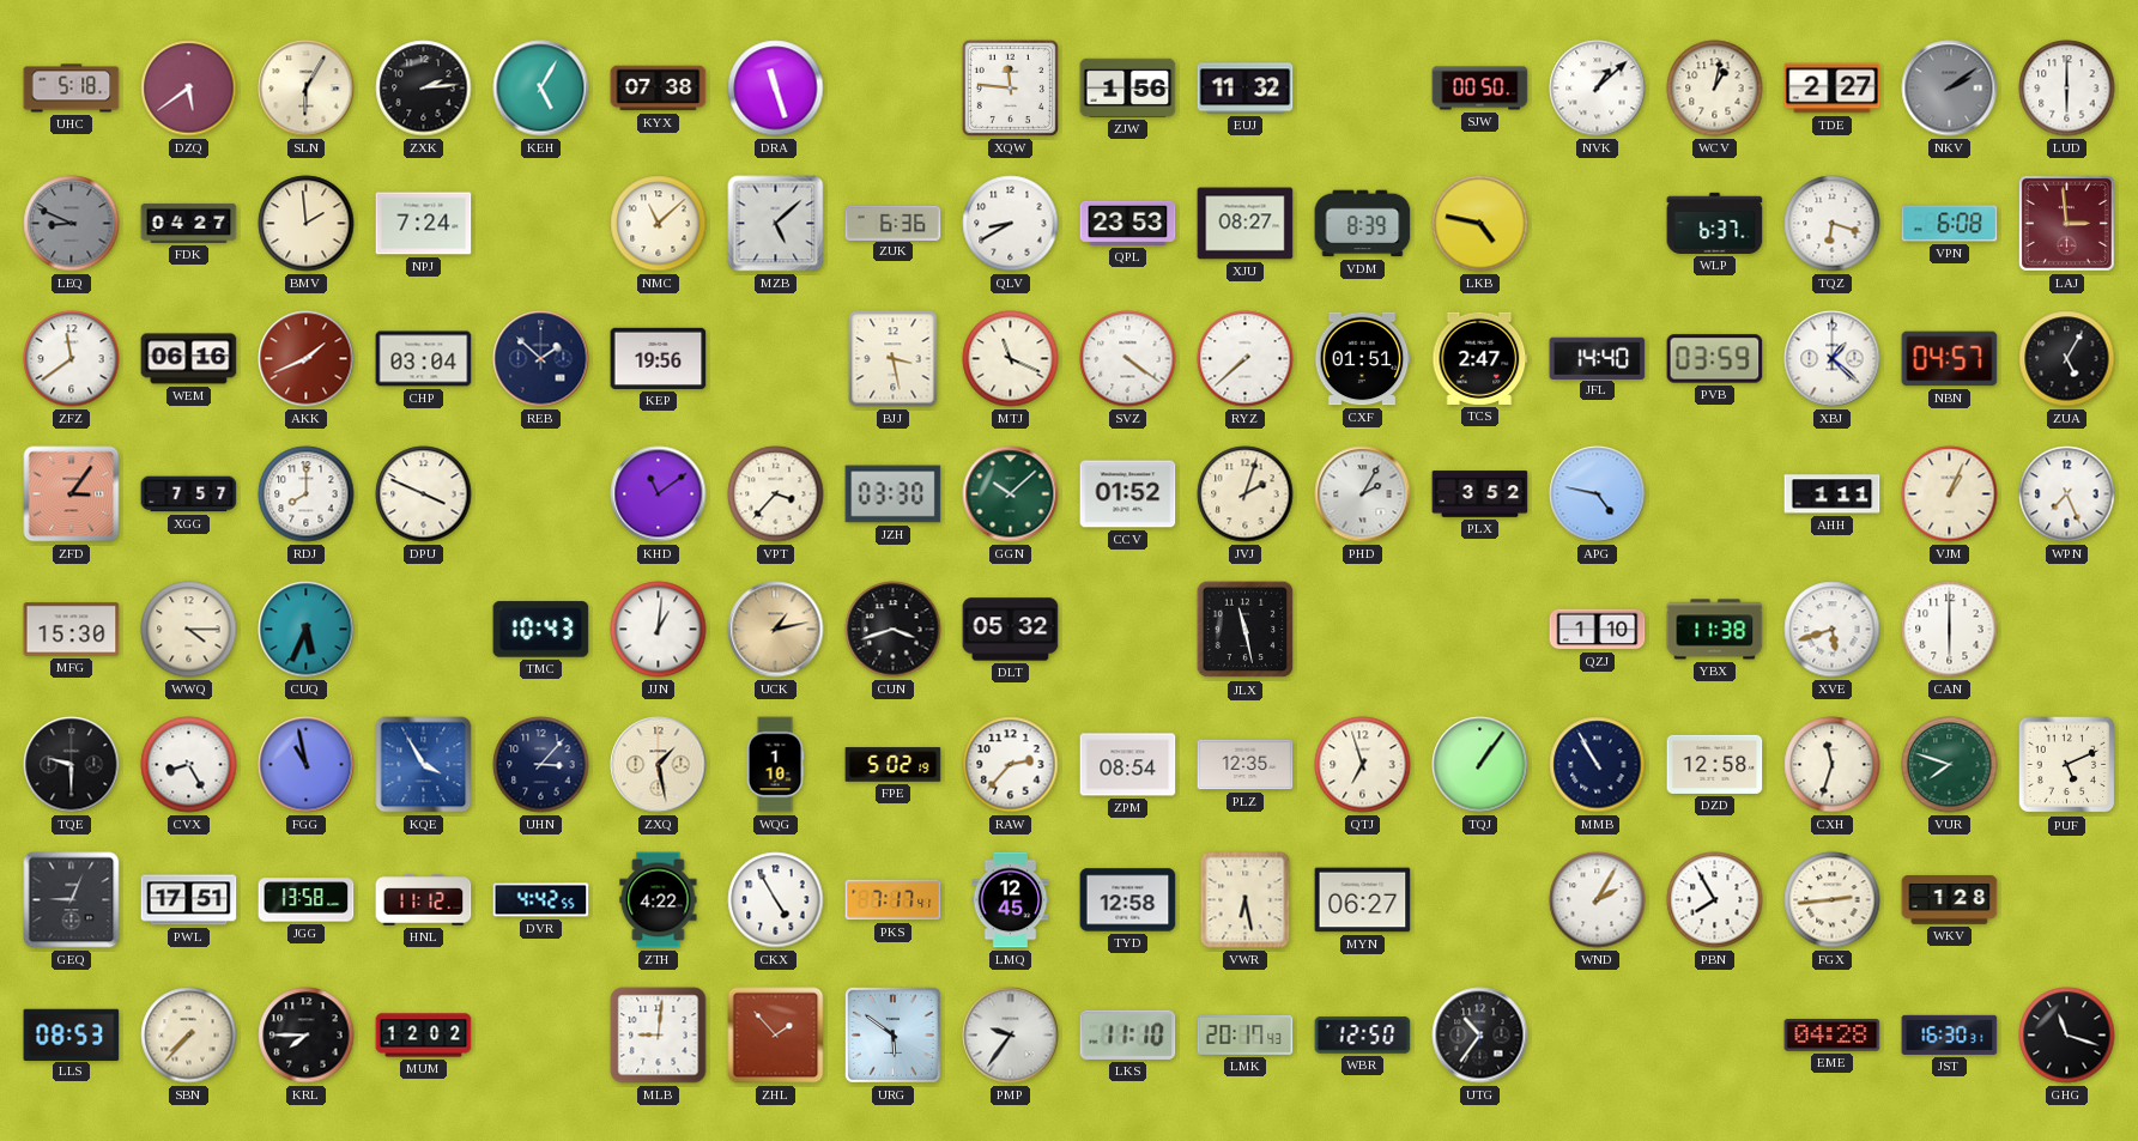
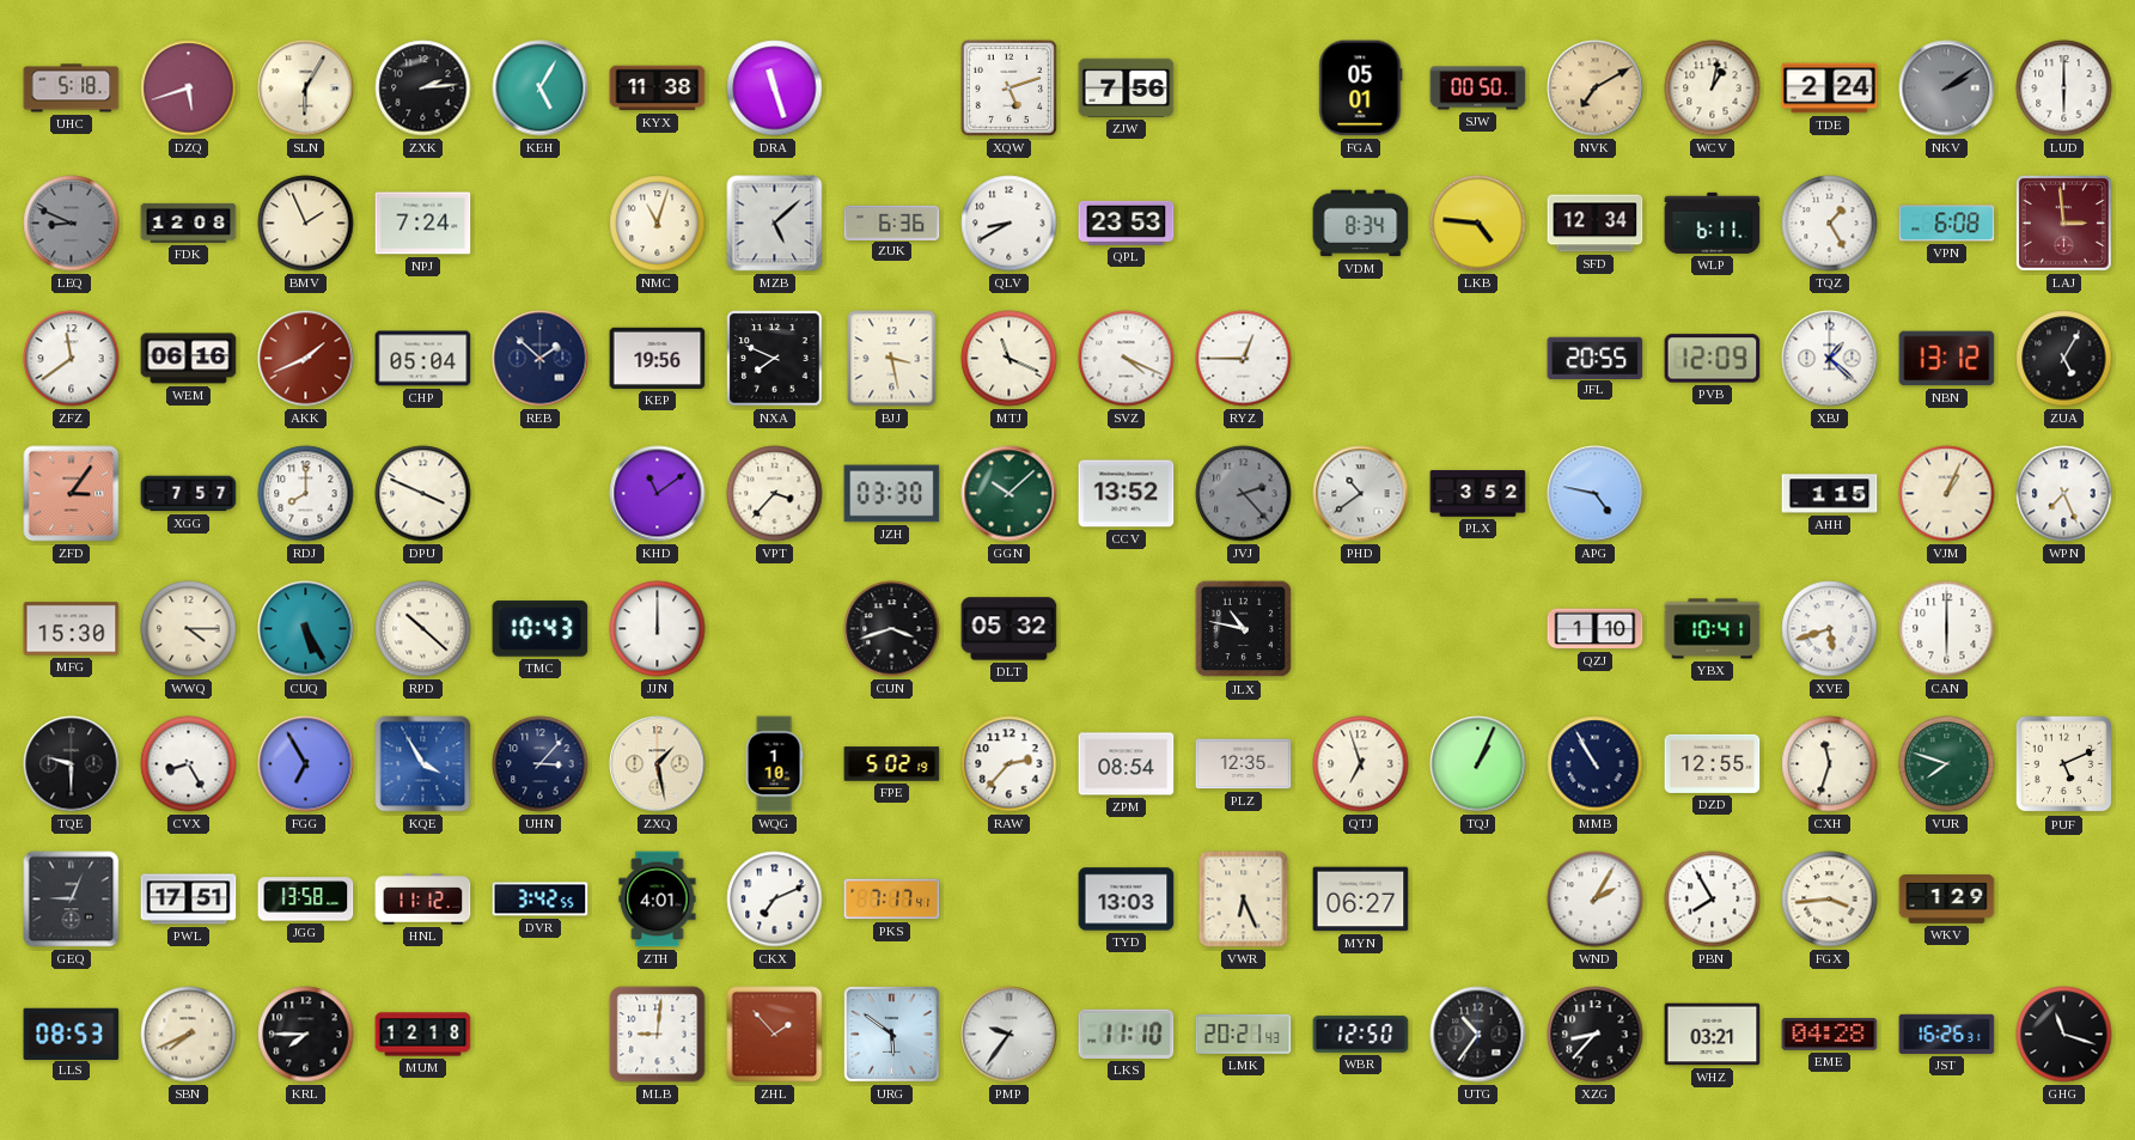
DZQ: 5:39 -> 5:42 (189, 89)
KYX: 07:38 -> 11:38 (658, 89)
XQW: 11:46 -> 5:12 (1008, 87)
ZJW: 1:56 -> 7:56 (1127, 87)
EUJ: 11:32 -> none (1246, 89)
FGA: none -> 05:01 (1361, 89)
NVK: 1:08 -> 7:10 (1596, 89)
NVK dial: white -> champagne (1596, 89)
TDE: 2:27 -> 2:24 (1830, 89)
FDK: 04:27 -> 12:08 (189, 222)
BMV: 1:59 -> 1:56 (306, 224)
NMC: 11:08 -> 11:03 (658, 224)
XJU: 08:27 -> none (1246, 224)
VDM: 8:39 -> 8:34 (1361, 224)
LKB: 4:47 -> 4:46 (1478, 224)
SFD: none -> 12:34 (1596, 224)
WLP: 6:37 -> 6:11 (1713, 222)
TQZ: 6:18 -> 1:25 (1830, 224)
CHP: 03:04 -> 05:04 (423, 359)
NXA: none -> 7:49 (775, 359)
SVZ: 4:21 -> 4:19 (1127, 359)
RYZ: 7:38 -> 12:45 (1244, 359)
CXF: 01:51 -> none (1362, 359)
TCS: 2:47 -> none (1480, 358)
JFL: 14:40 -> 20:55 (1596, 358)
PVB: 03:59 -> 12:09 (1713, 359)
NBN: 04:57 -> 13:12 (1947, 359)
CCV: 01:52 -> 13:52 (1127, 494)
JVJ: 2:03 -> 2:23 (1244, 494)
JVJ dial: cream -> grey (1244, 494)
PHD: 2:05 -> 10:39 (1361, 494)
AHH: 1:11 -> 1:15 (1830, 494)
CUQ: 5:34 -> 5:25 (306, 629)
RPD: none -> 10:22 (423, 629)
JJN: 1:01 -> 12:00 (658, 629)
UCK: 1:13 -> none (776, 630)
JLX: 11:28 -> 10:47 (1244, 629)
YBX: 11:38 -> 10:41 (1713, 629)
FGG: 10:58 -> 6:55 (306, 764)
TQJ: 1:06 -> 1:04 (1478, 764)
DZD: 12:58 -> 12:55 (1713, 763)
DVR: 4:42 -> 3:42 (541, 900)
ZTH: 4:22 -> 4:01 (658, 900)
CKX: 4:55 -> 7:11 (775, 900)
LMQ: 12:45 -> none (1011, 900)
TYD: 12:58 -> 13:03 (1127, 900)
VWR: 6:28 -> 6:26 (1244, 900)
FGX: 2:44 -> 3:44 (1830, 900)
WKV: 1:28 -> 1:29 (1947, 900)
SBN: 7:37 -> 7:41 (189, 1035)
MUM: 12:02 -> 12:18 (423, 1035)
LMK: 20:17 -> 20:21 (1244, 1034)
XZG: none -> 8:37 (1596, 1035)
WHZ: none -> 03:21 (1713, 1035)
JST: 16:30 -> 16:26 (1947, 1034)
